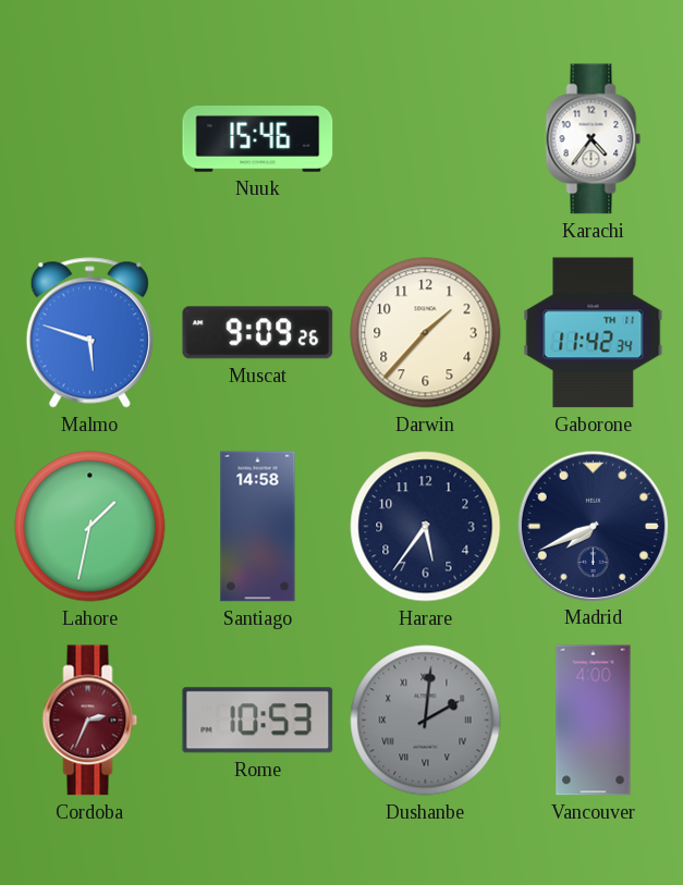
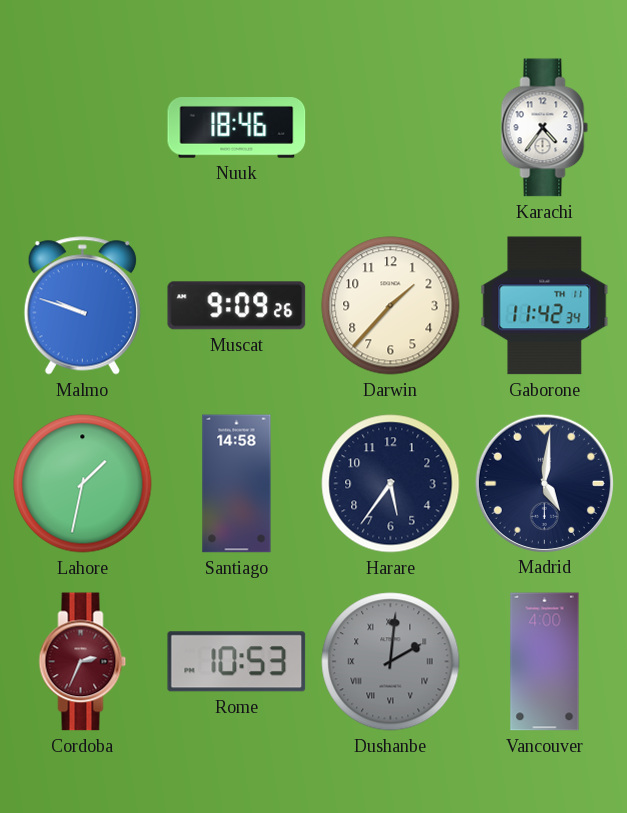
Nuuk: 15:46 -> 18:46 (237, 128)
Malmo: 5:48 -> 9:48 (82, 306)
Madrid: 7:41 -> 5:01 (544, 483)
